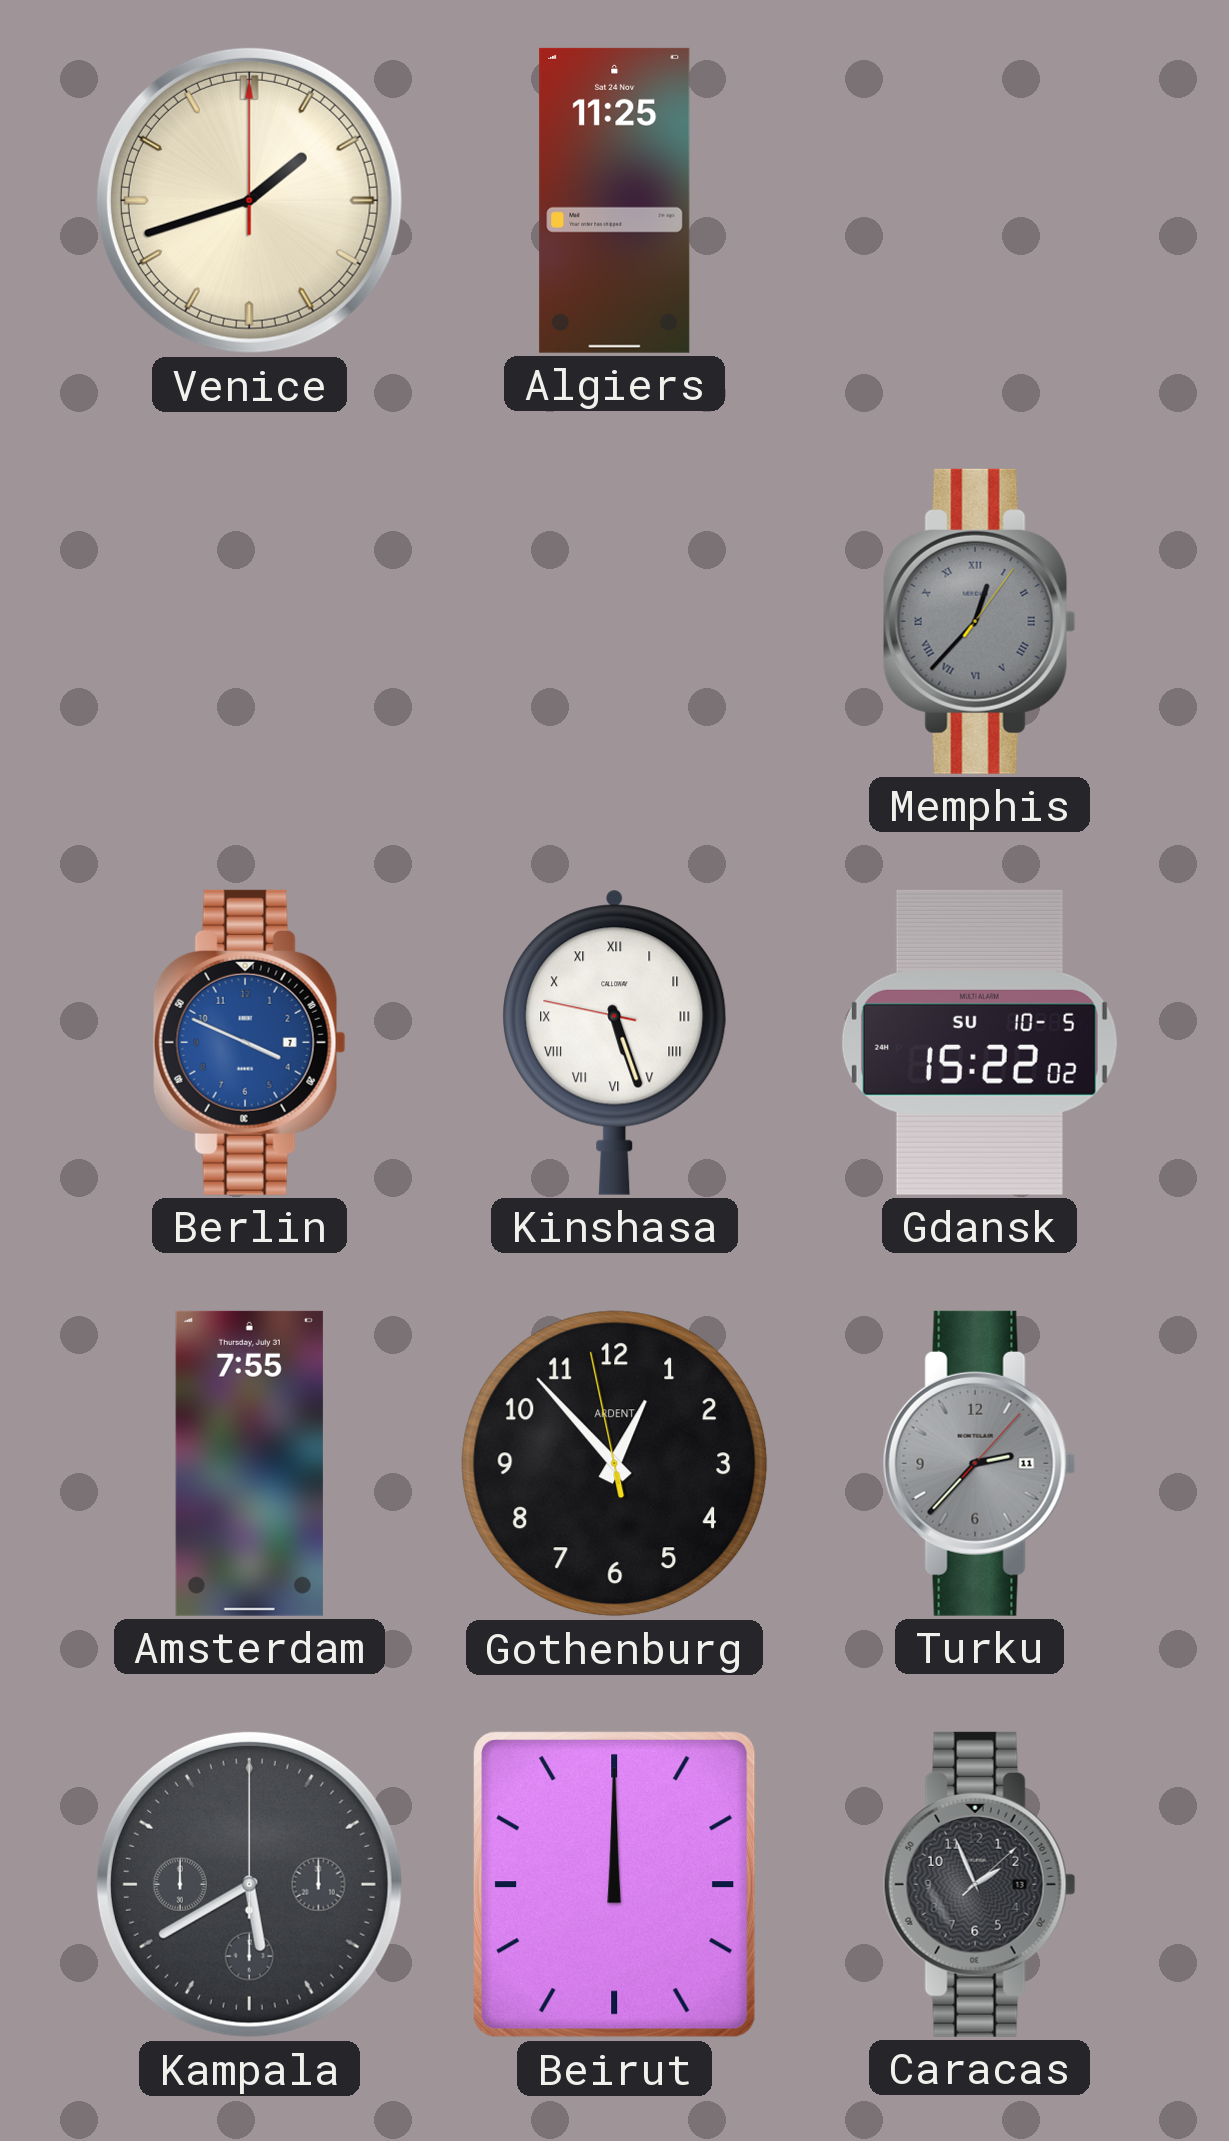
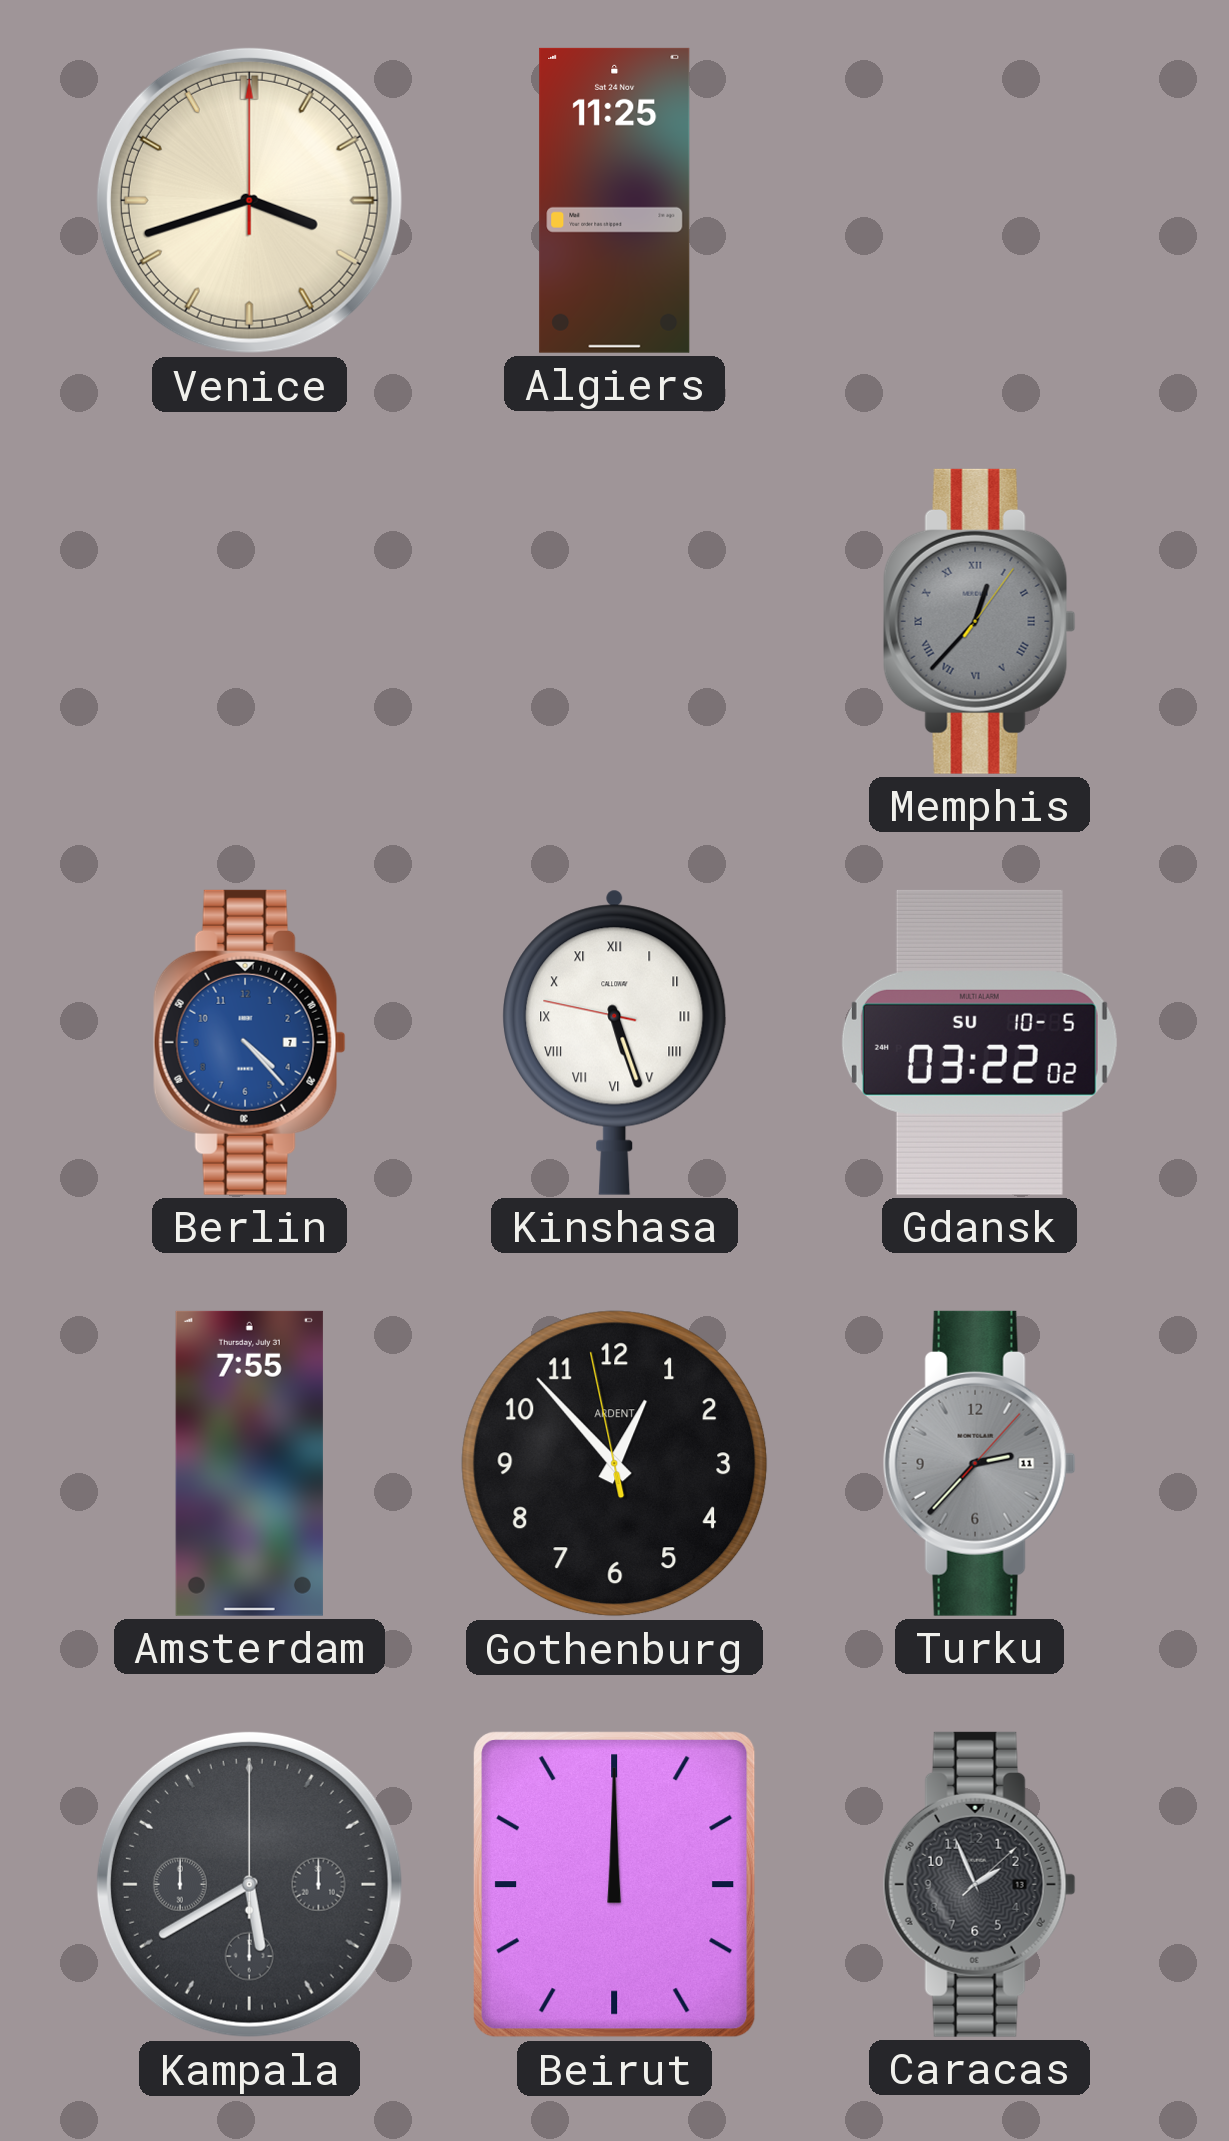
Venice: 1:42 -> 3:42 (249, 200)
Berlin: 3:49 -> 4:23 (249, 1042)
Gdansk: 15:22 -> 03:22 (979, 1042)
